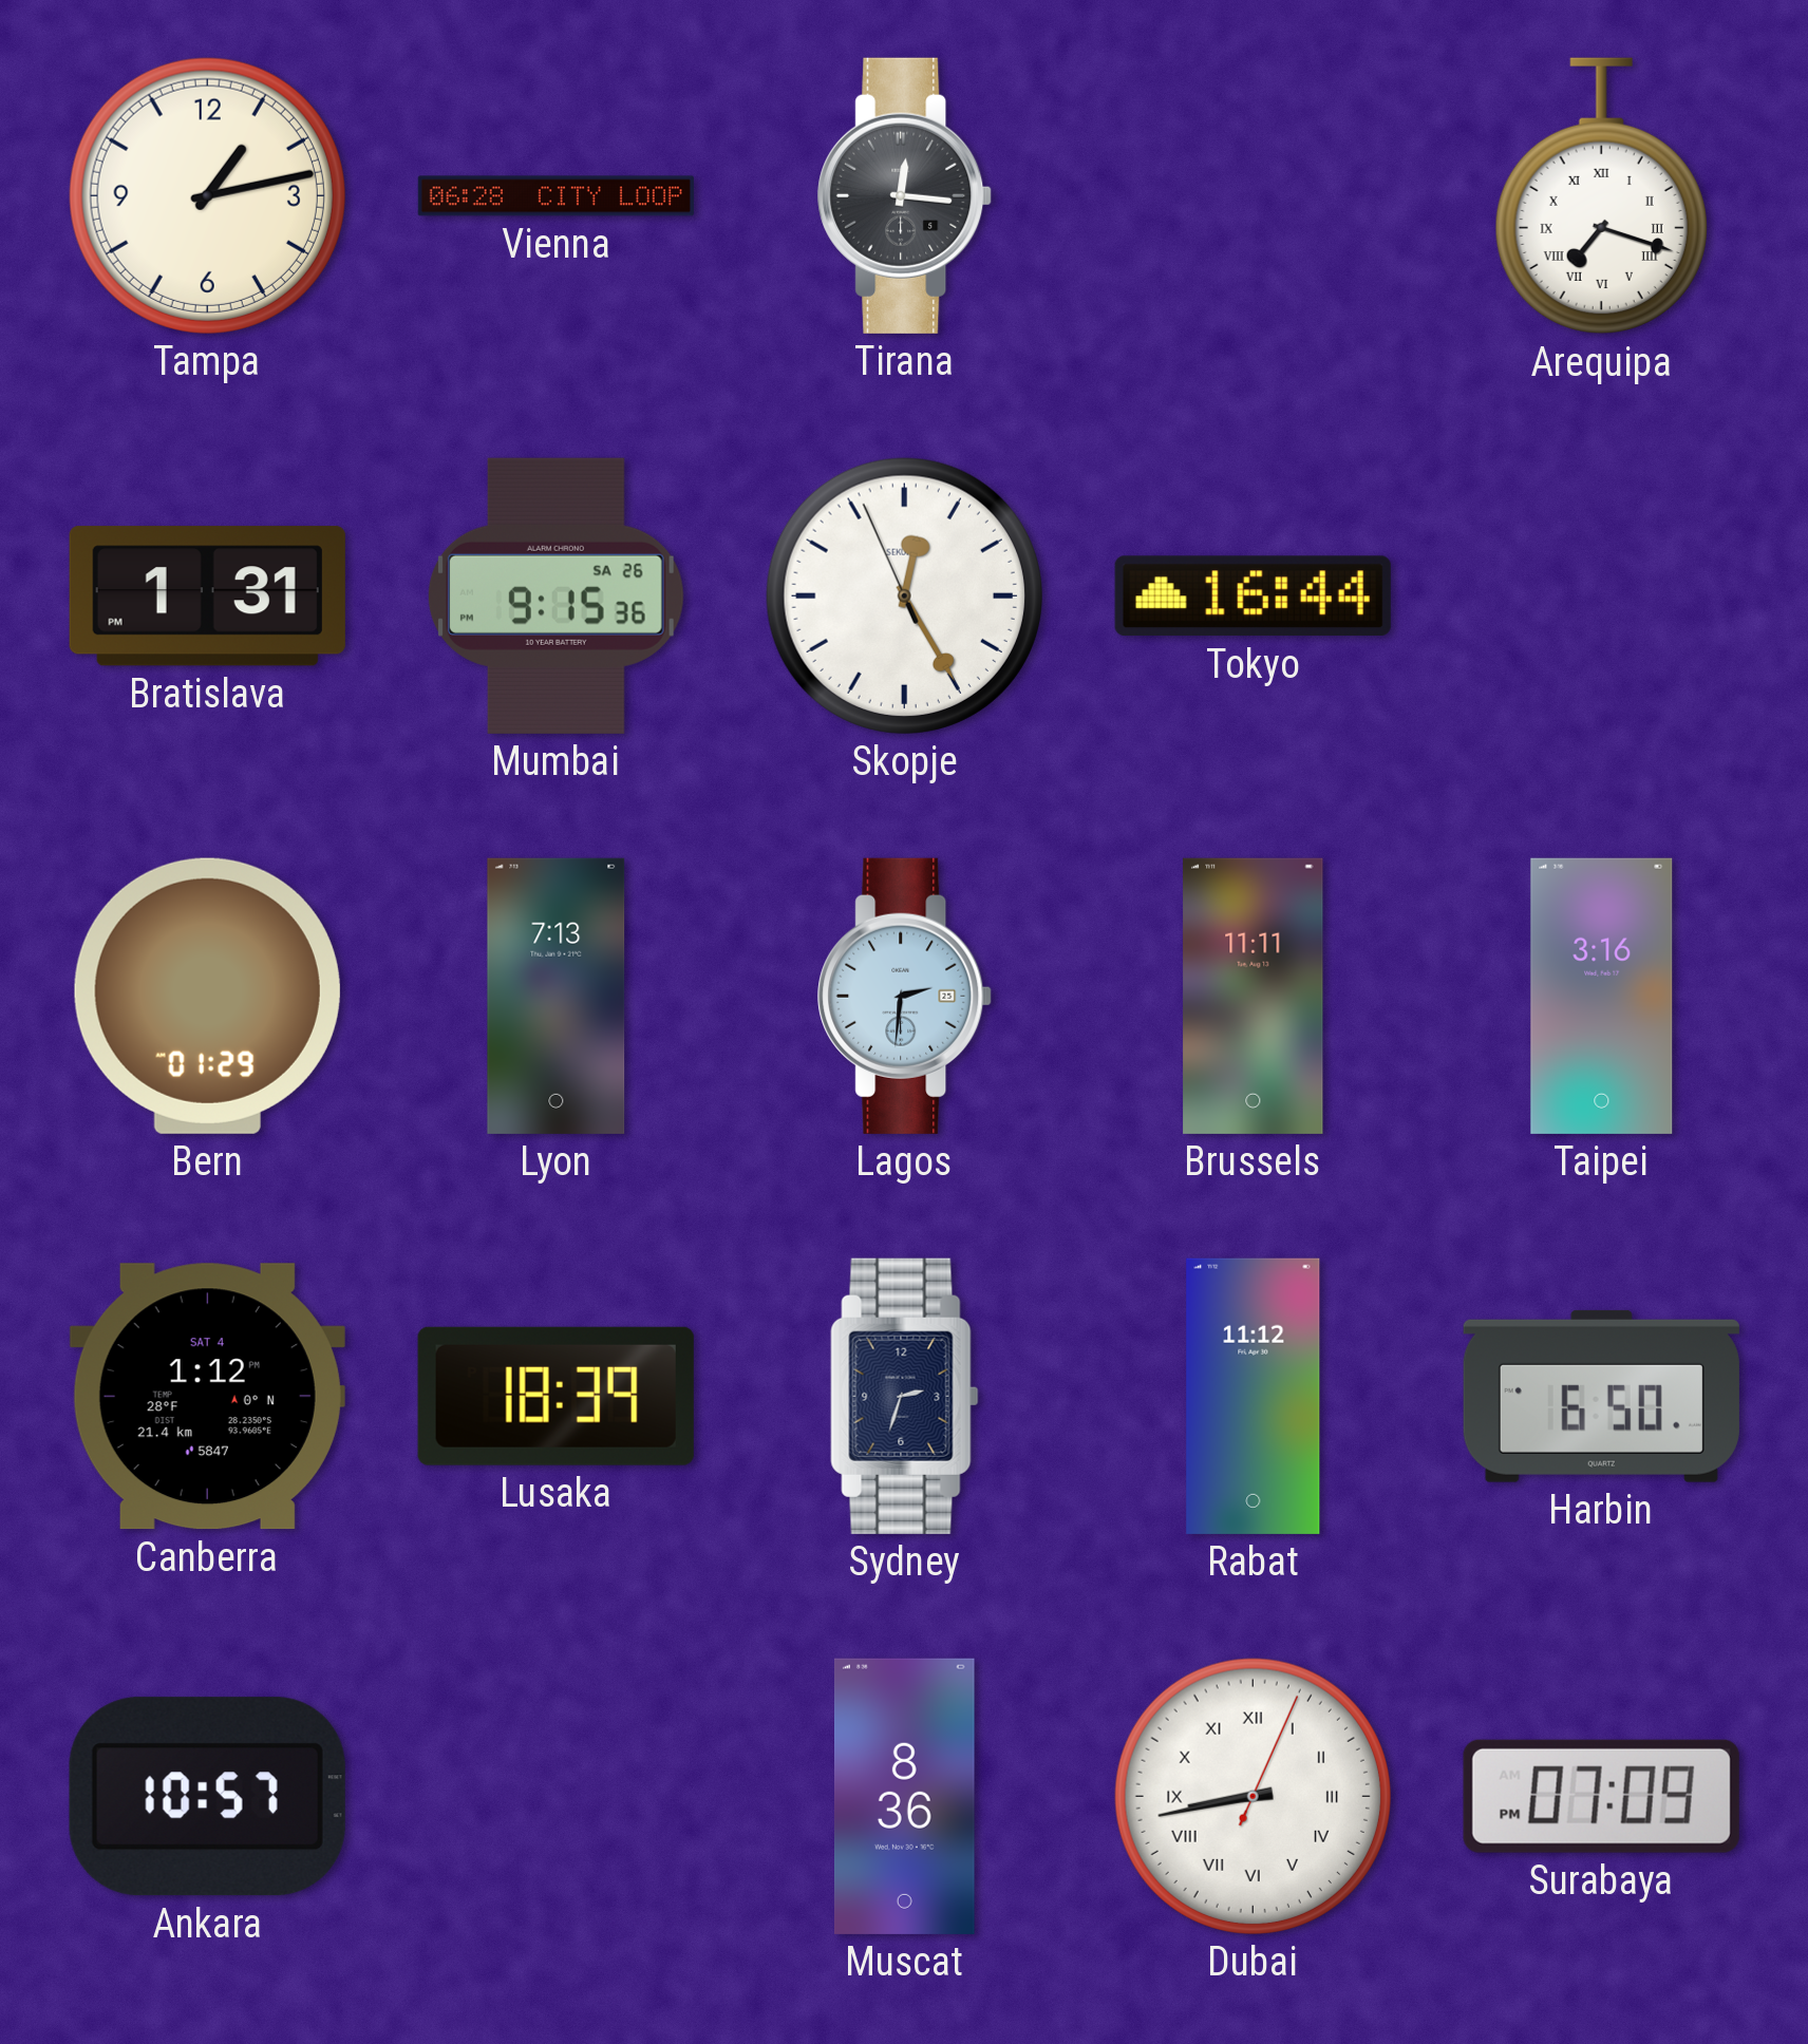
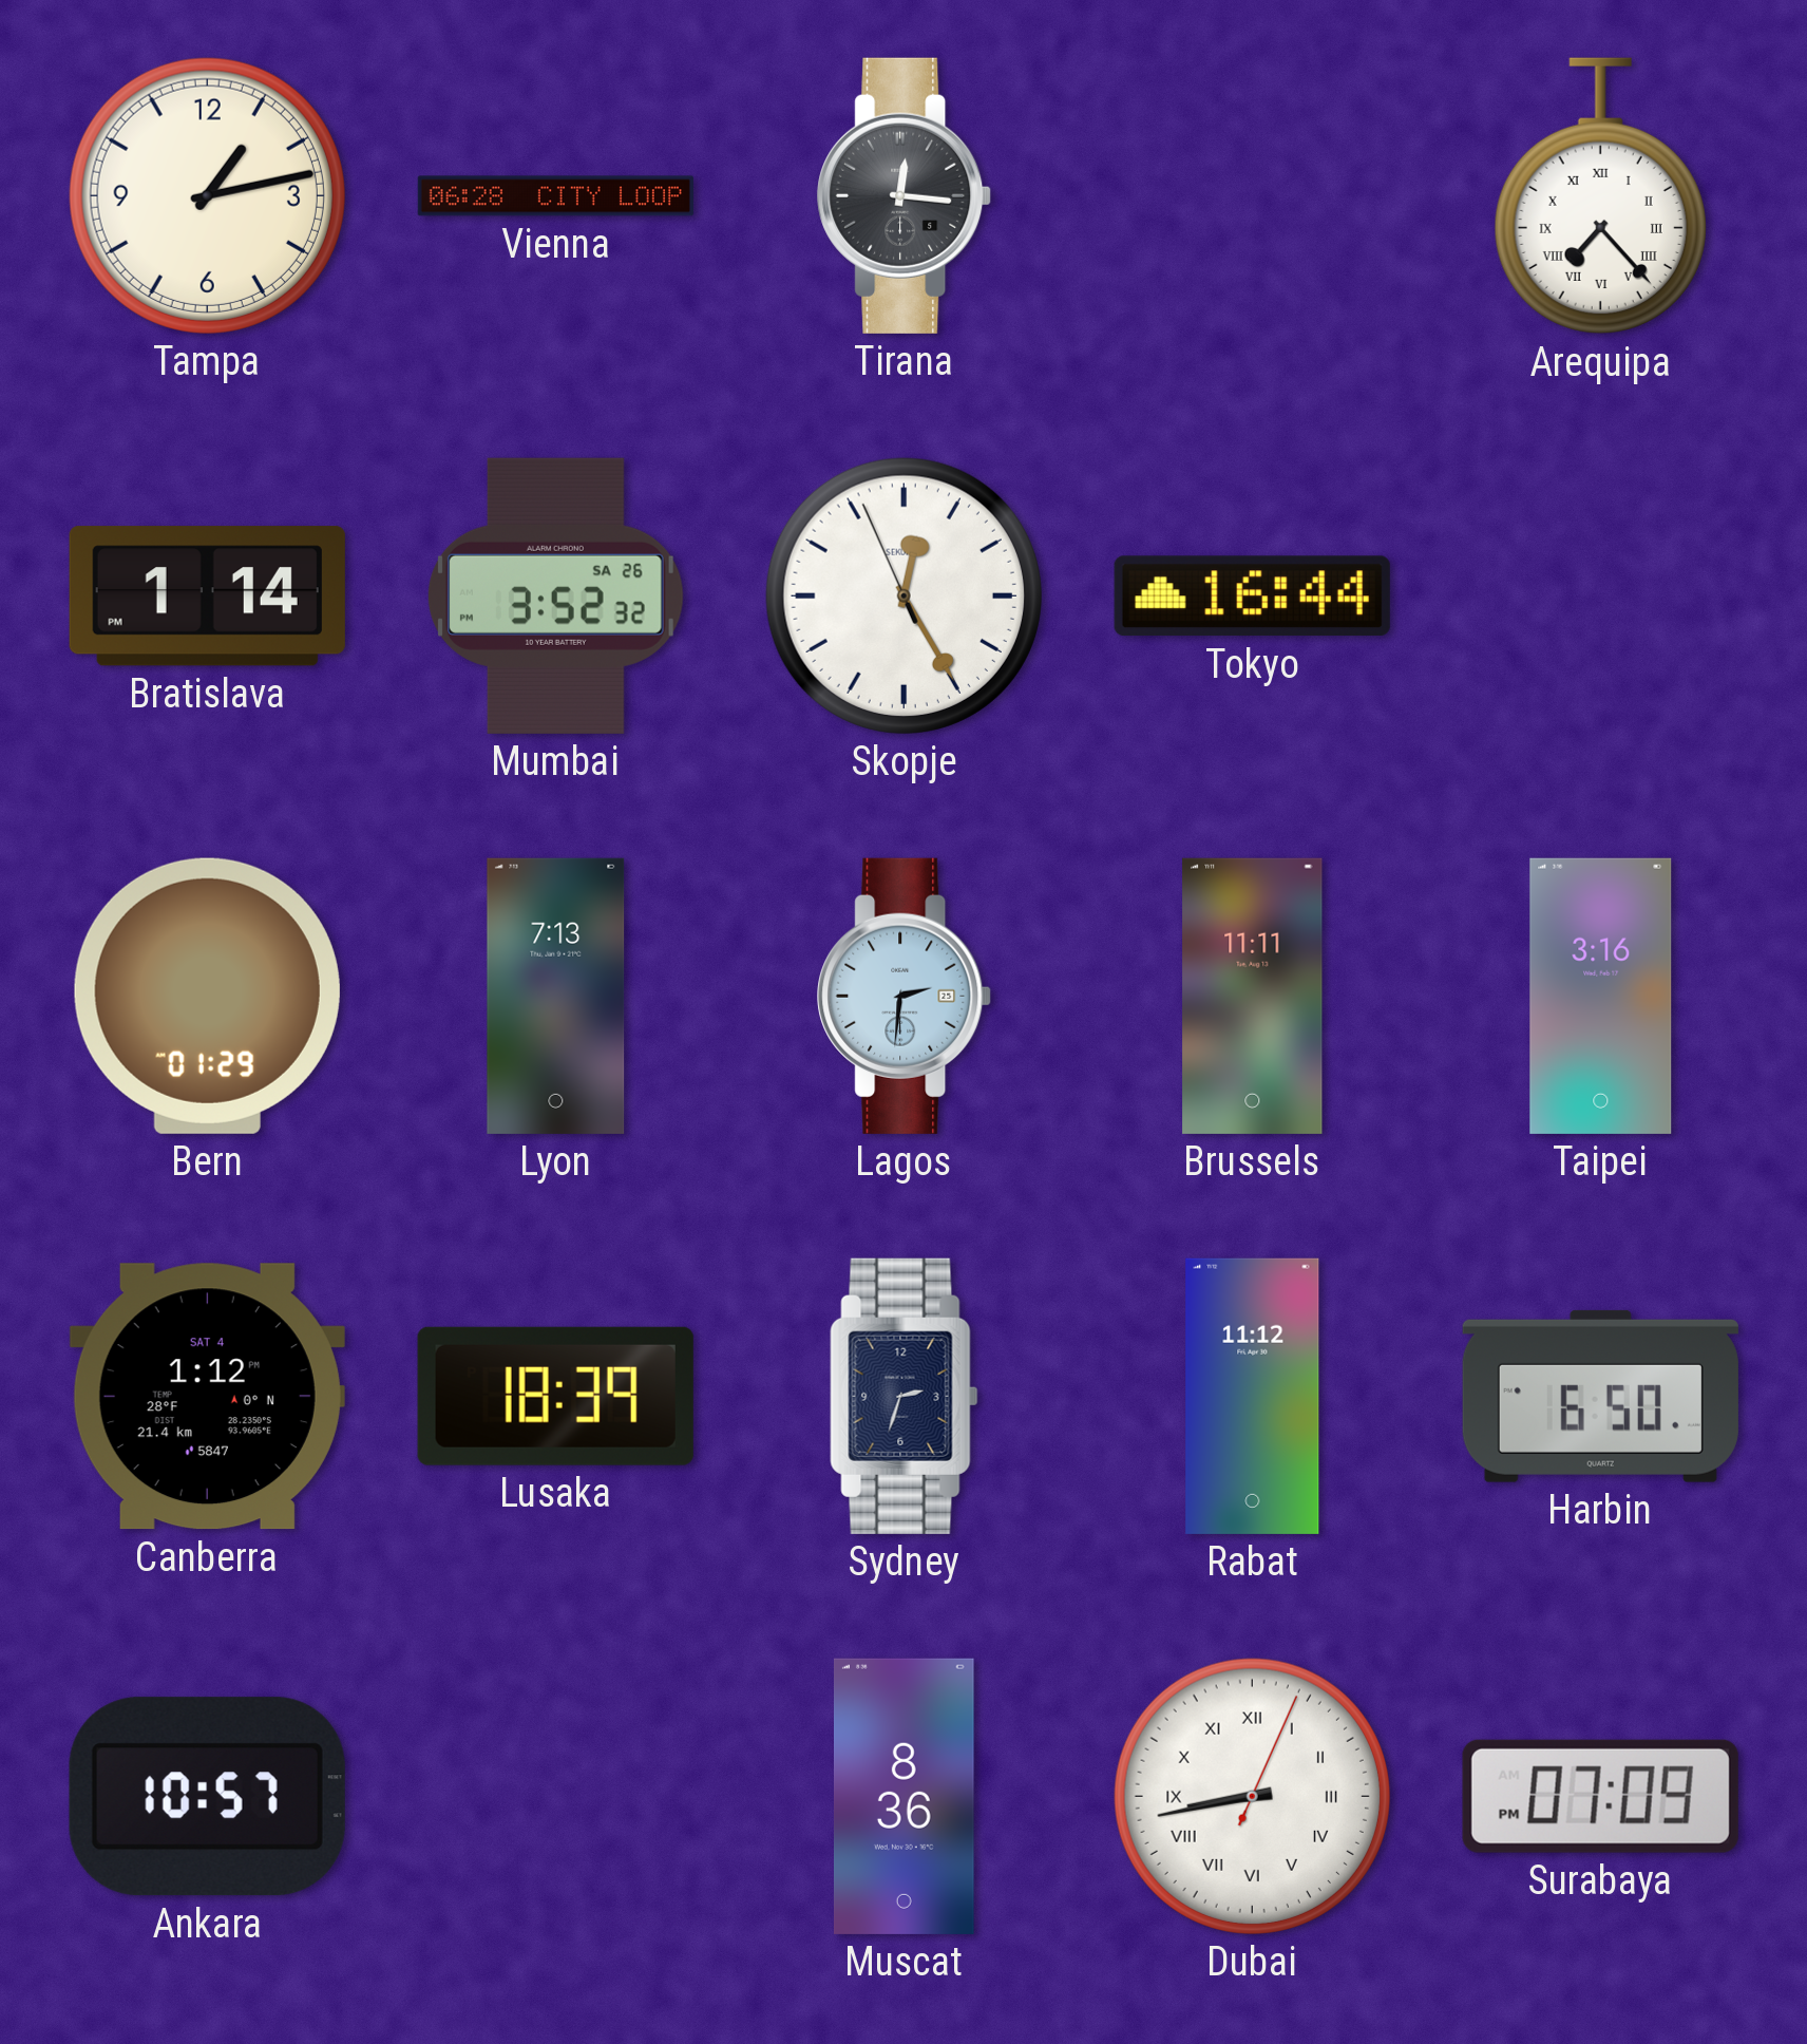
Arequipa: 7:18 -> 7:23 (1600, 196)
Bratislava: 1:31 -> 1:14 (207, 597)
Mumbai: 9:15 -> 3:52 (555, 595)
